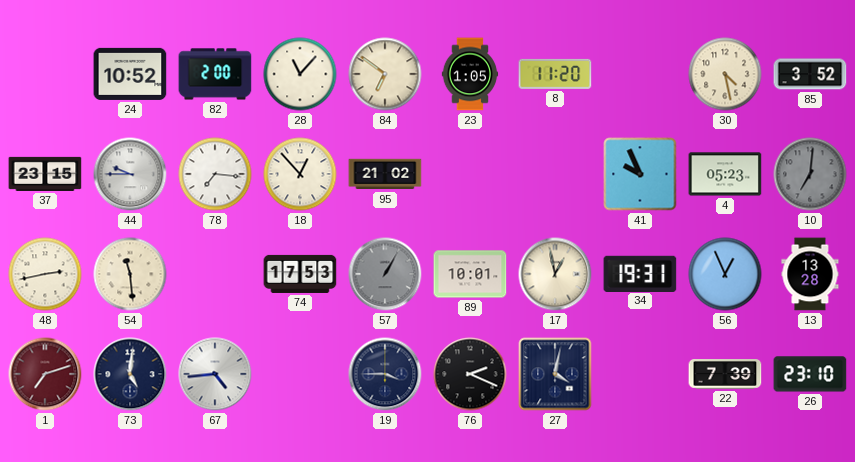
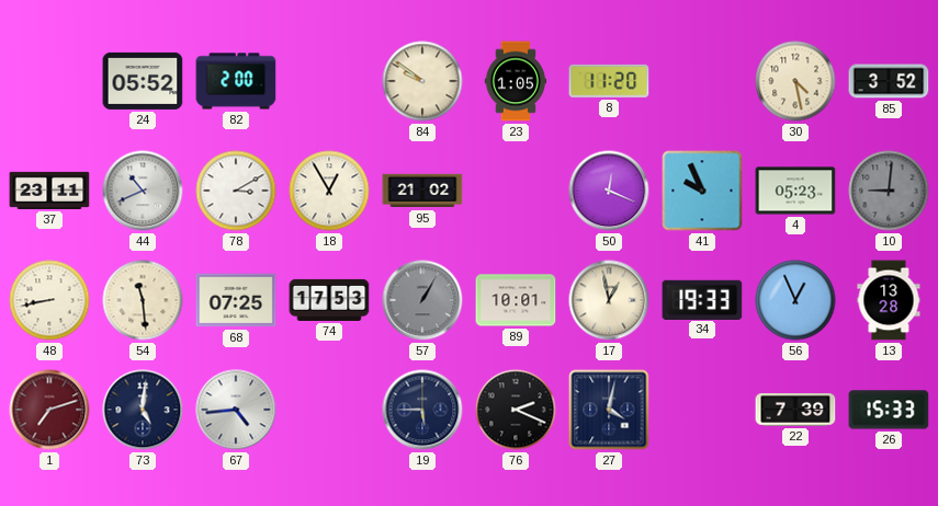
24: 10:52 -> 05:52 (143, 81)
28: 11:07 -> none (300, 74)
84: 6:51 -> 9:51 (422, 81)
37: 23:15 -> 23:11 (49, 191)
44: 9:45 -> 10:41 (143, 191)
78: 7:16 -> 3:10 (236, 191)
18: 12:53 -> 12:55 (329, 191)
50: none -> 12:19 (609, 191)
10: 7:01 -> 9:01 (889, 191)
48: 2:43 -> 8:43 (49, 300)
68: none -> 07:25 (236, 300)
34: 19:31 -> 19:33 (702, 299)
19: 3:45 -> 5:45 (422, 410)
26: 23:10 -> 15:33 (889, 410)
